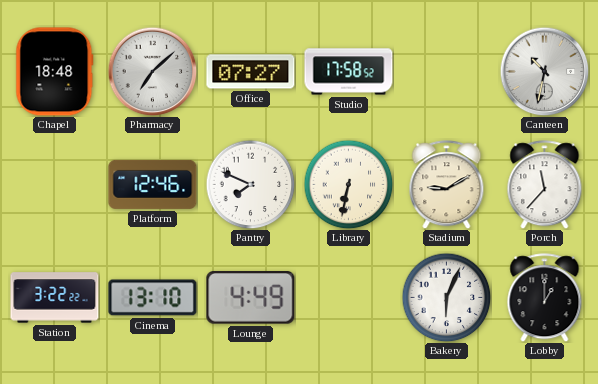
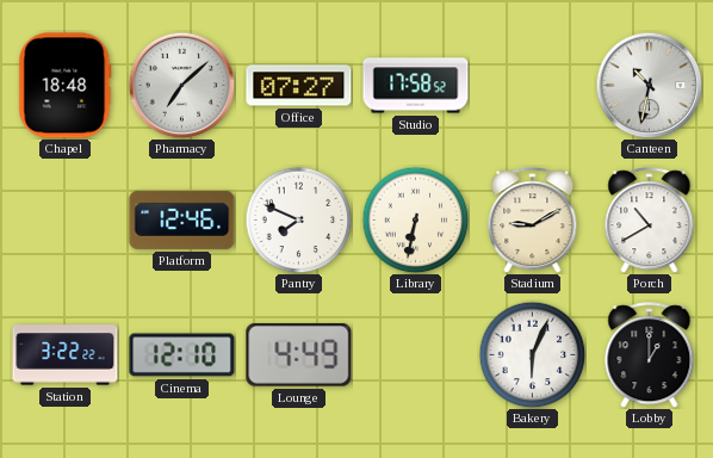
Porch: 11:37 -> 10:40 (650, 221)
Cinema: 13:10 -> 12:10 (182, 355)
